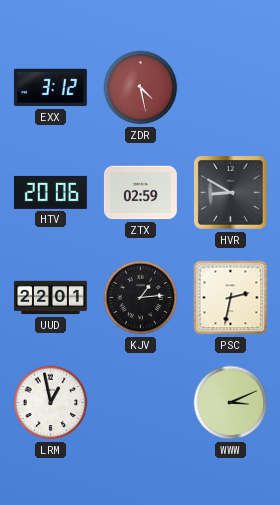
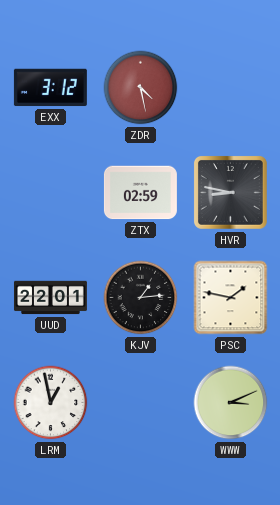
HTV: 20:06 -> none (50, 192)
HVR: 8:50 -> 8:47 (230, 192)
PSC: 2:32 -> 1:47 (231, 298)
